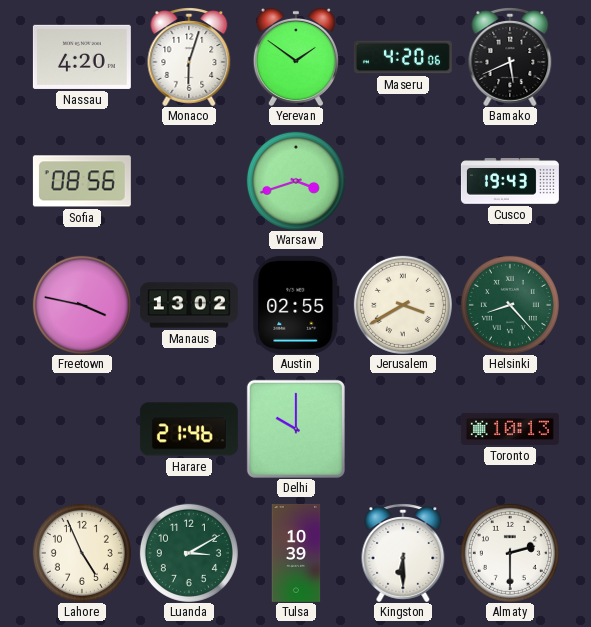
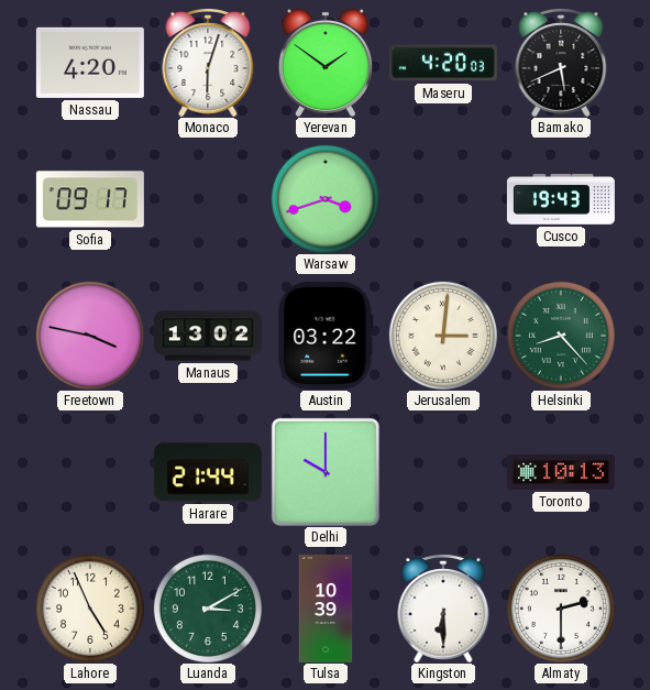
Maseru: 4:20:06 -> 4:20:03 (443, 63)
Sofia: 08:56 -> 09:17 (90, 199)
Austin: 02:55 -> 03:22 (326, 336)
Jerusalem: 3:40 -> 3:01 (443, 336)
Harare: 21:46 -> 21:44 (208, 472)
